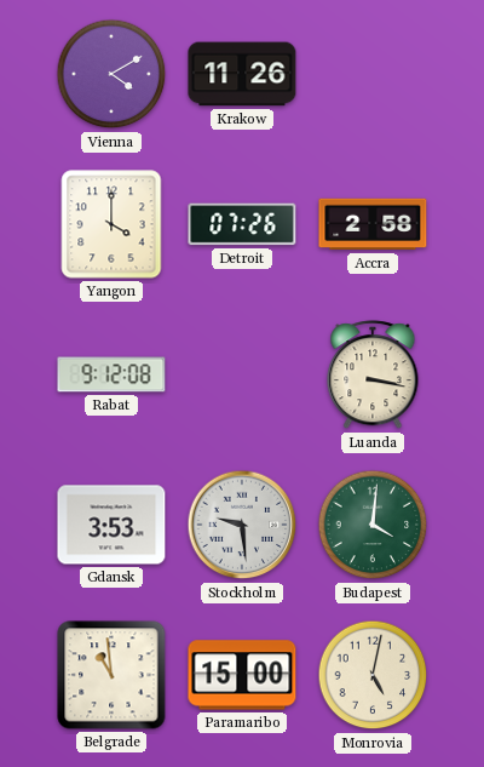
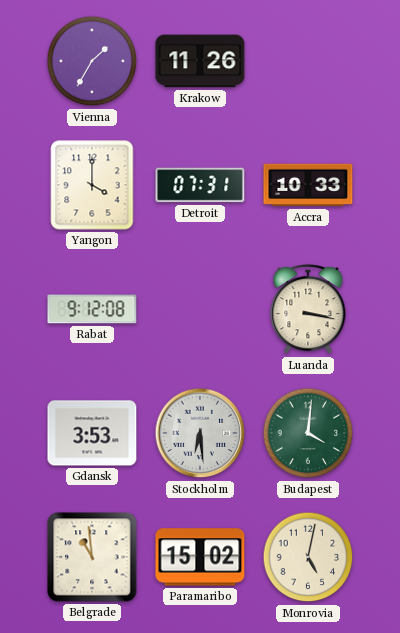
Vienna: 4:10 -> 1:35 (92, 61)
Detroit: 07:26 -> 07:31 (200, 185)
Accra: 2:58 -> 10:33 (308, 185)
Stockholm: 9:29 -> 6:29 (200, 433)
Paramaribo: 15:00 -> 15:02 (200, 557)
